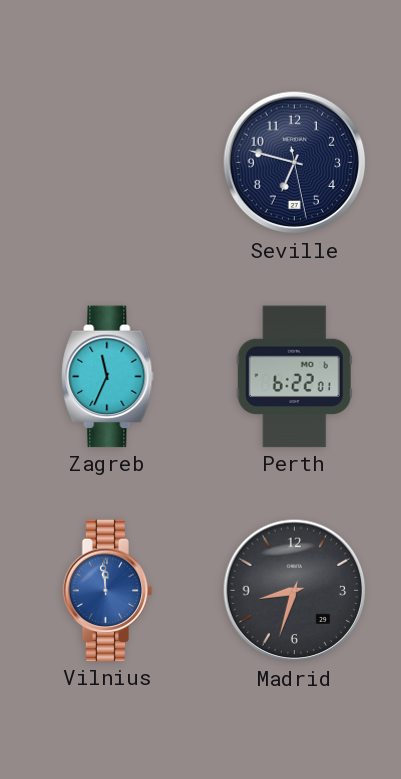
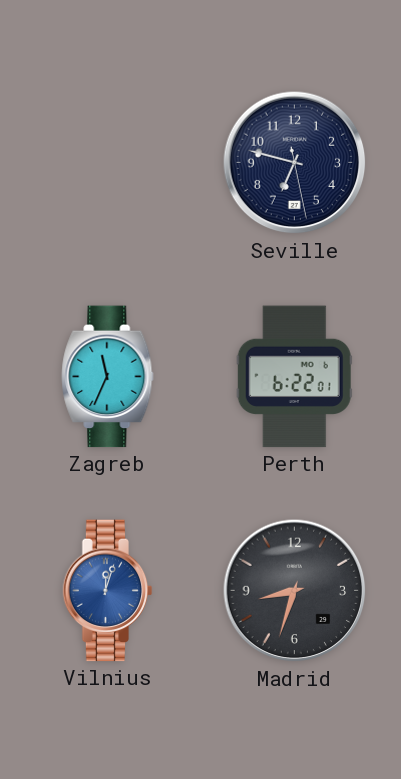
Vilnius: 11:59 -> 12:03 (108, 591)
